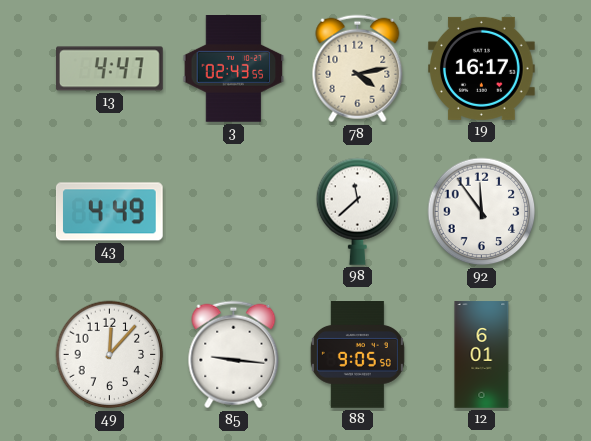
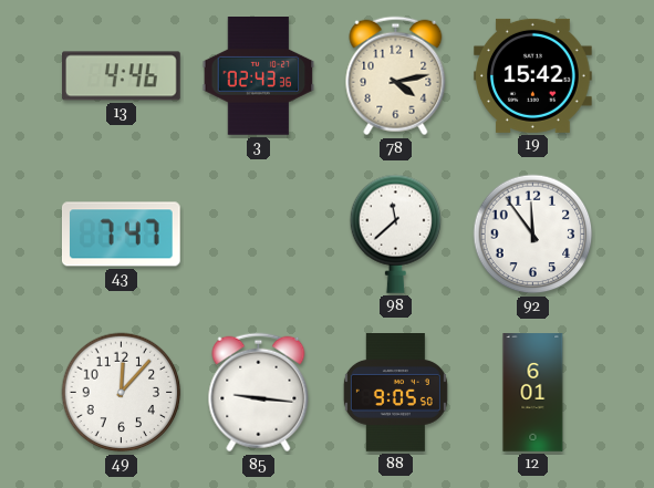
13: 4:47 -> 4:46 (122, 76)
3: 02:43:55 -> 02:43:36 (259, 76)
19: 16:17 -> 15:42 (533, 75)
43: 4:49 -> 7:47 (121, 235)
